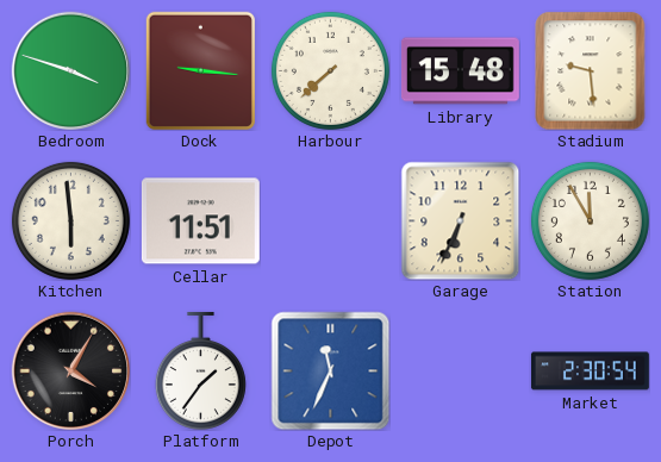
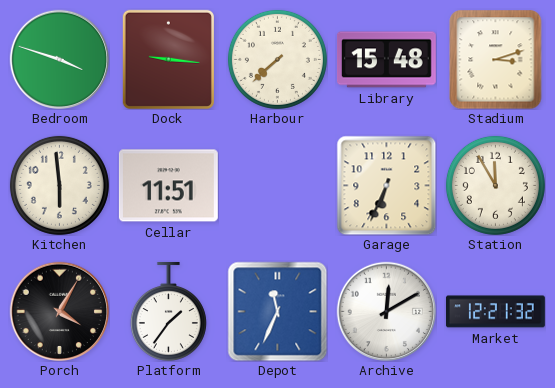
Stadium: 9:29 -> 3:12 (496, 59)
Archive: none -> 12:10 (386, 311)
Market: 2:30 -> 12:21 (495, 312)
